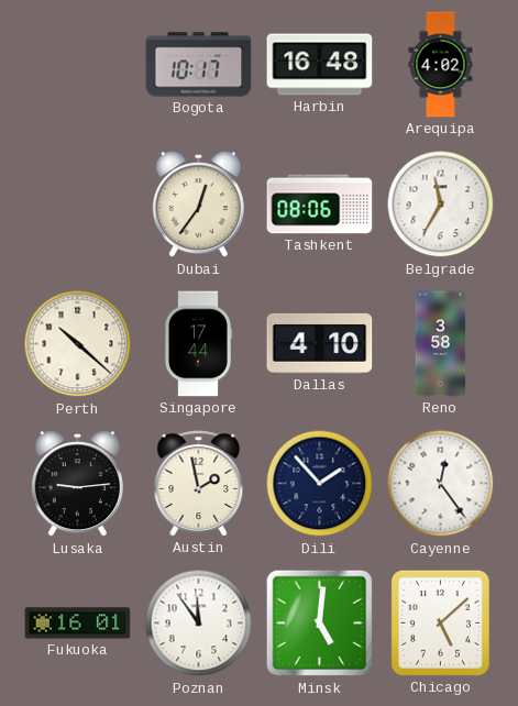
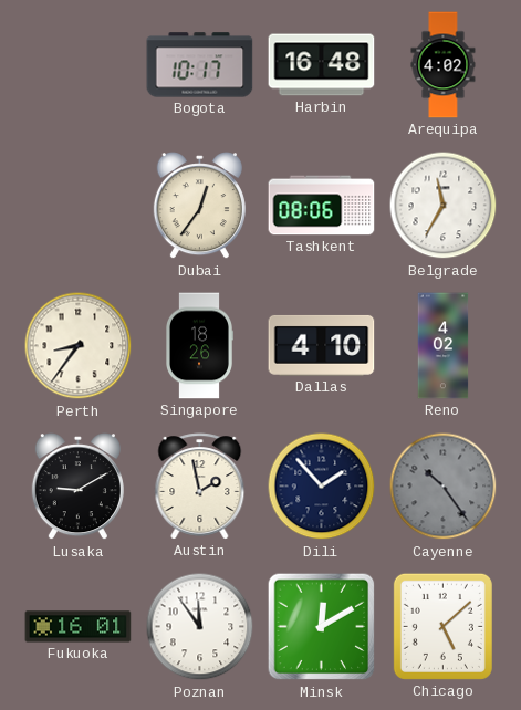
Perth: 10:22 -> 8:36 (79, 346)
Singapore: 17:44 -> 18:26 (200, 346)
Reno: 3:58 -> 4:02 (444, 346)
Lusaka: 9:14 -> 9:10 (77, 487)
Cayenne: 12:24 -> 10:24 (444, 487)
Cayenne dial: white -> grey (444, 487)
Minsk: 5:01 -> 12:10 (322, 627)
